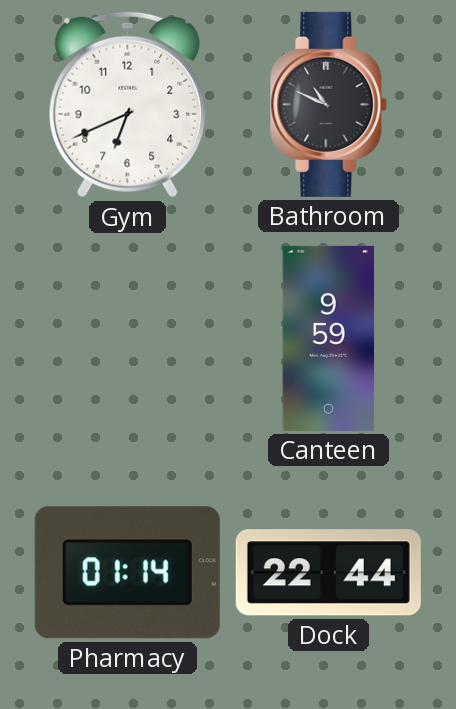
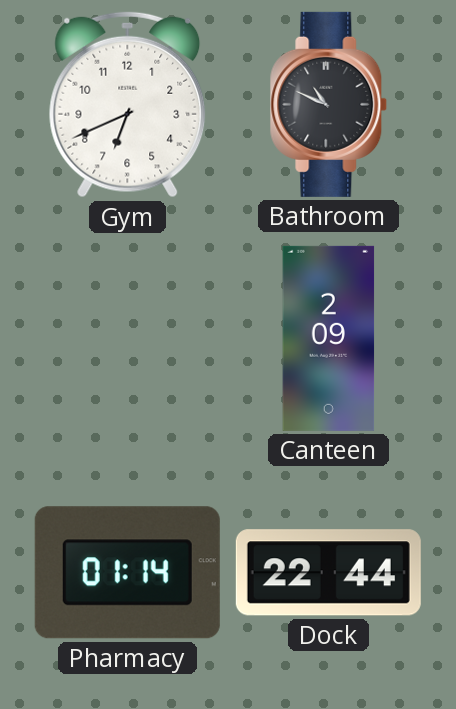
Canteen: 9:59 -> 2:09 (329, 338)
